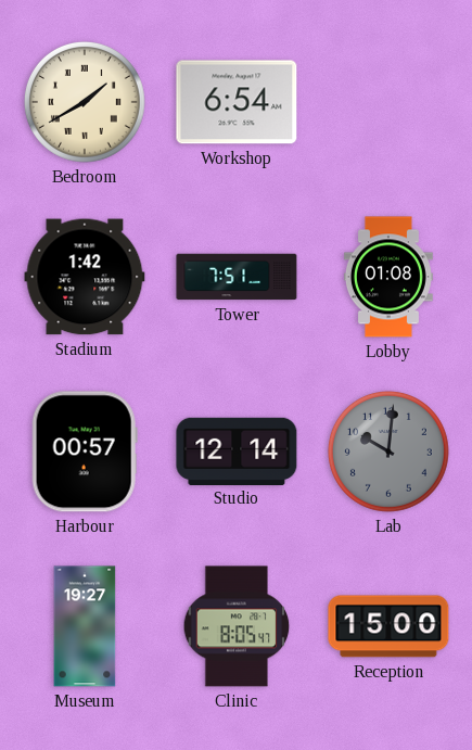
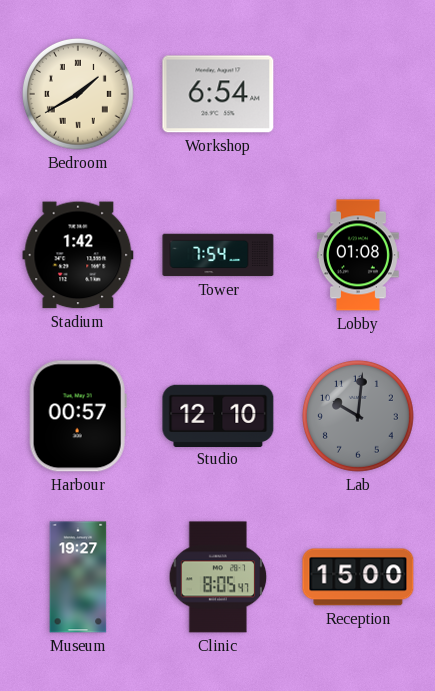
Tower: 7:51 -> 7:54 (218, 255)
Studio: 12:14 -> 12:10 (218, 415)
